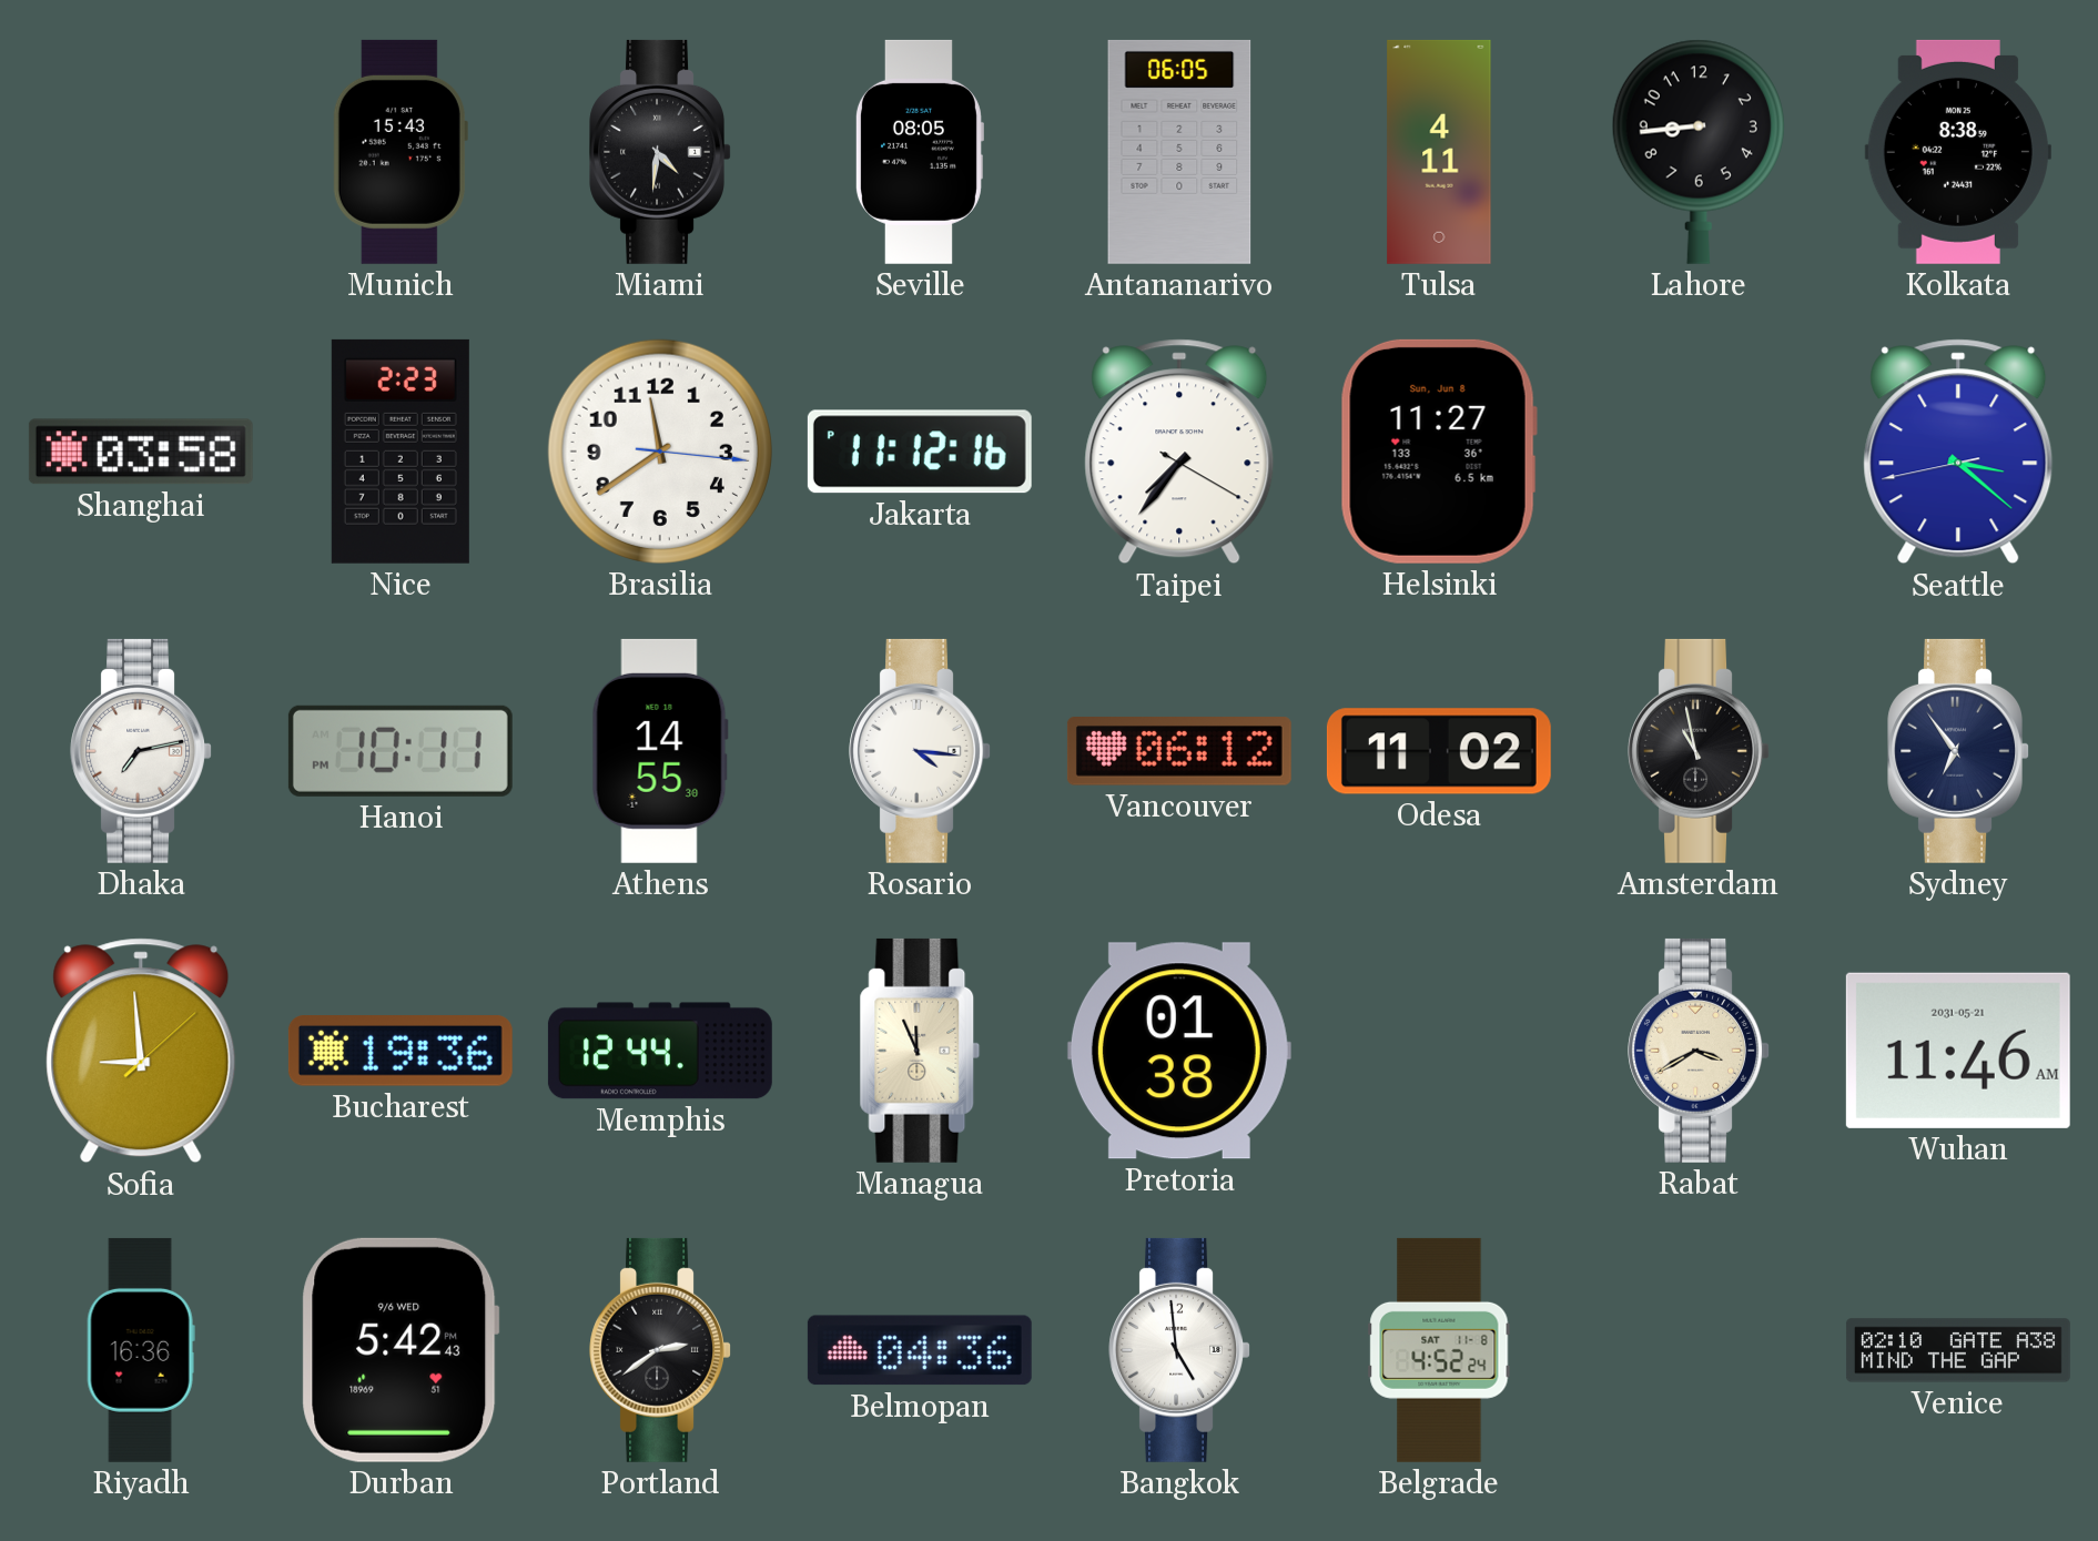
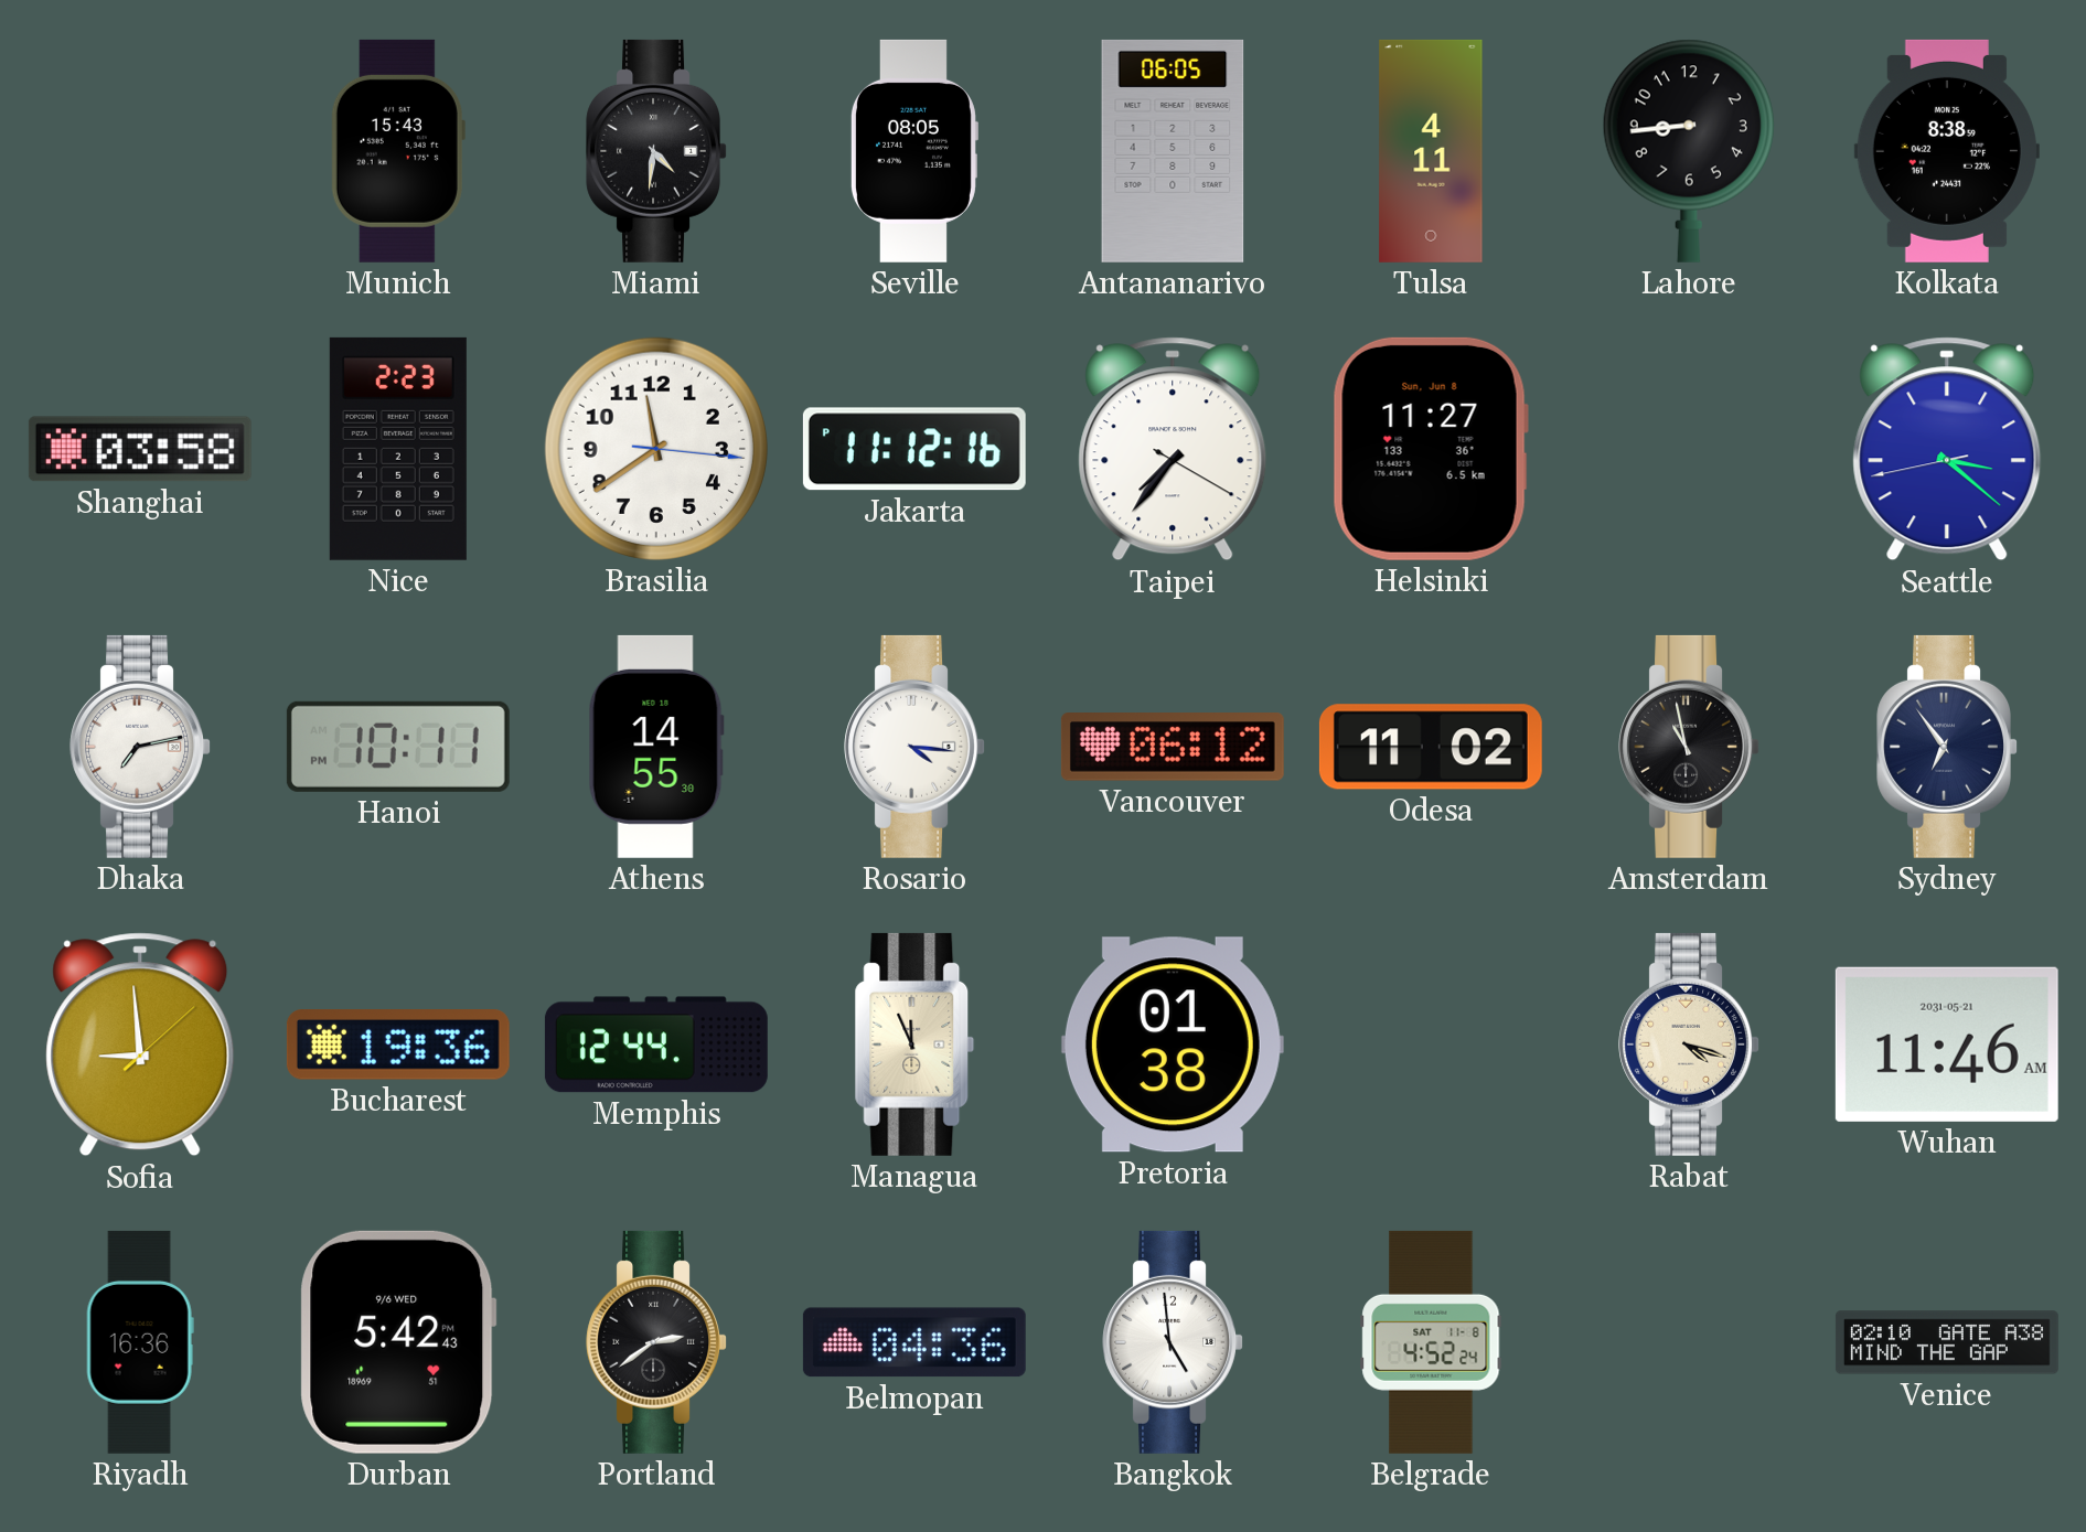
Rabat: 3:40 -> 4:18 (1689, 1044)
